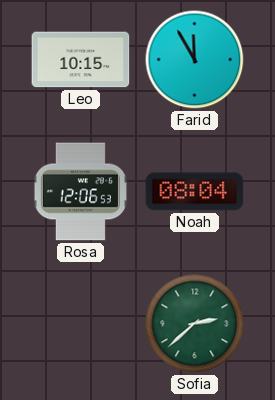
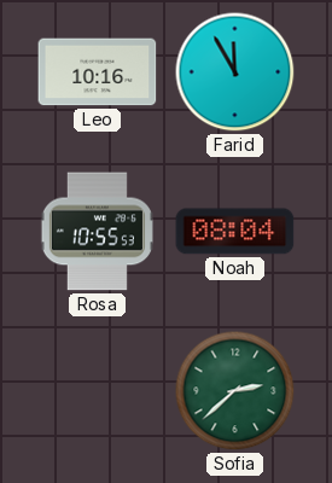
Leo: 10:15 -> 10:16 (98, 72)
Rosa: 12:06 -> 10:55 (97, 232)
